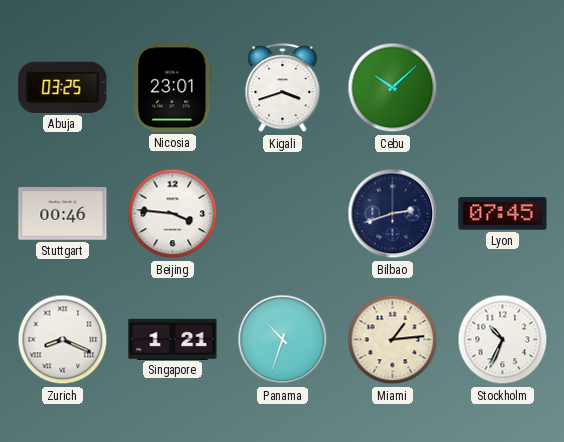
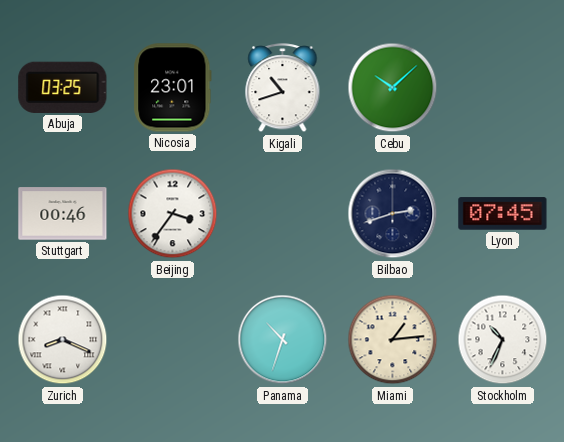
Kigali: 3:42 -> 10:42 (283, 88)
Beijing: 3:46 -> 3:36 (173, 214)
Singapore: 1:21 -> none (173, 339)
